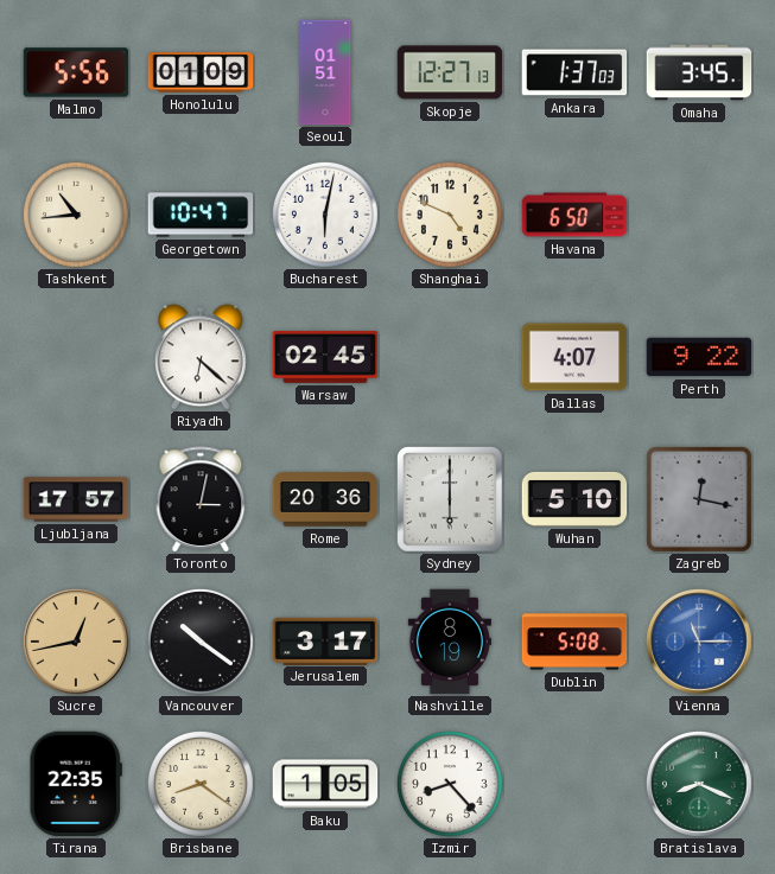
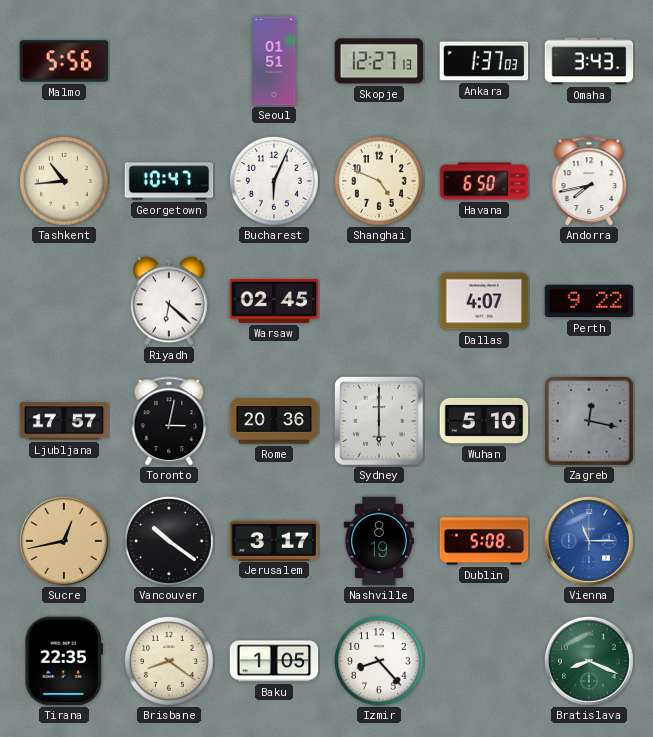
Honolulu: 01:09 -> none (201, 72)
Omaha: 3:45 -> 3:43 (589, 61)
Bucharest: 6:02 -> 6:04 (275, 182)
Andorra: none -> 7:43 (589, 181)
